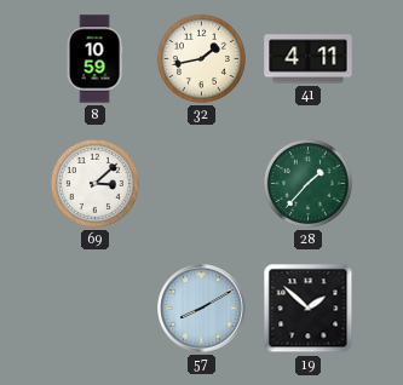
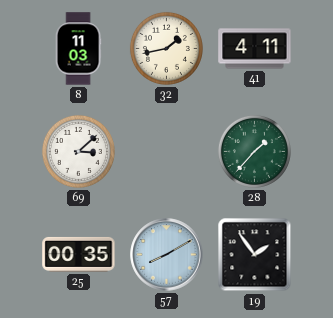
8: 10:59 -> 11:03 (78, 49)
25: none -> 00:35 (79, 254)
19: 1:52 -> 1:54 (255, 255)
